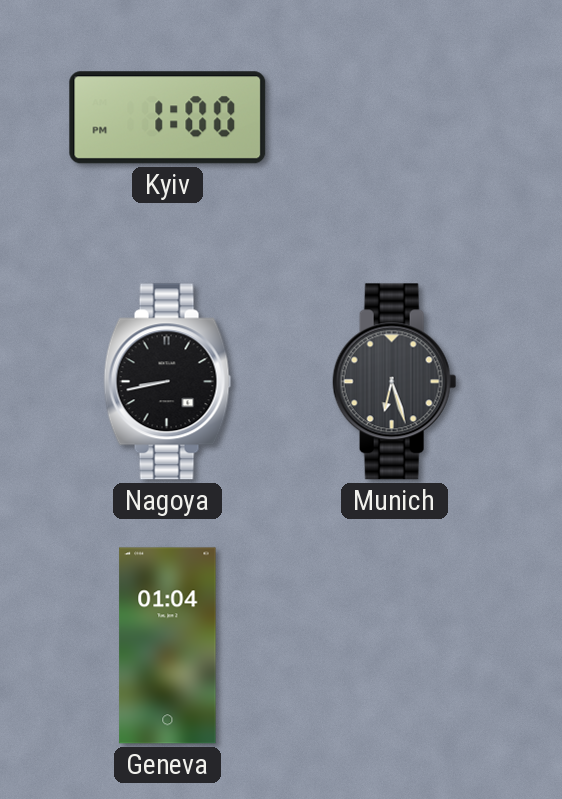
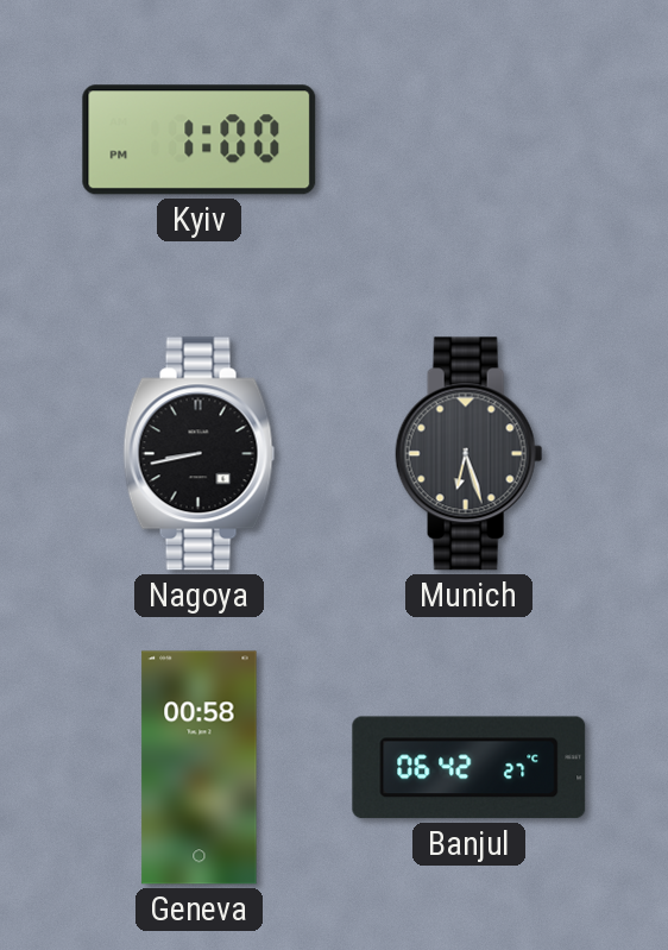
Geneva: 01:04 -> 00:58 (200, 768)
Banjul: none -> 06:42 (470, 768)
